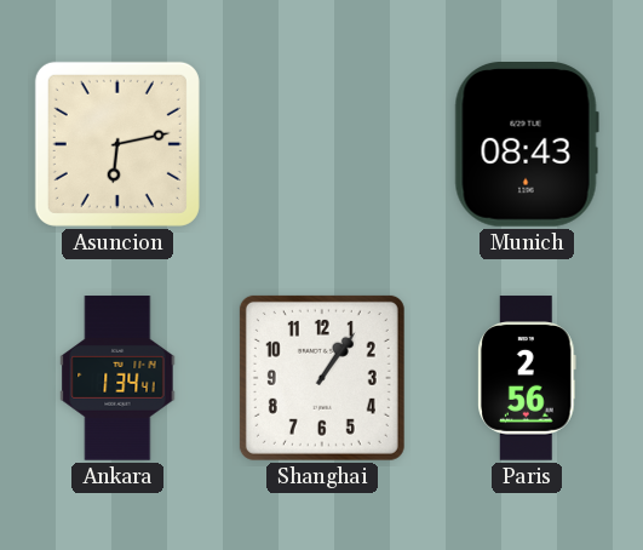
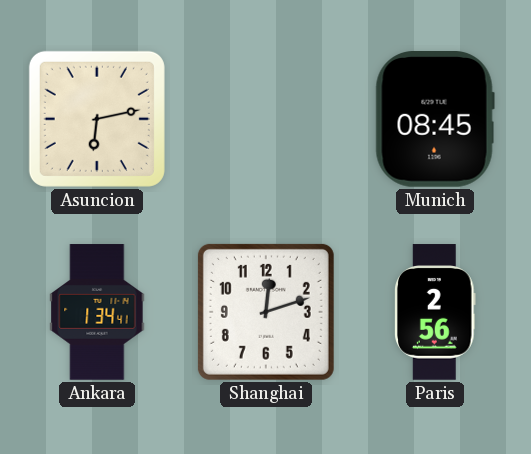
Munich: 08:43 -> 08:45 (435, 120)
Shanghai: 1:06 -> 12:12 (266, 312)
